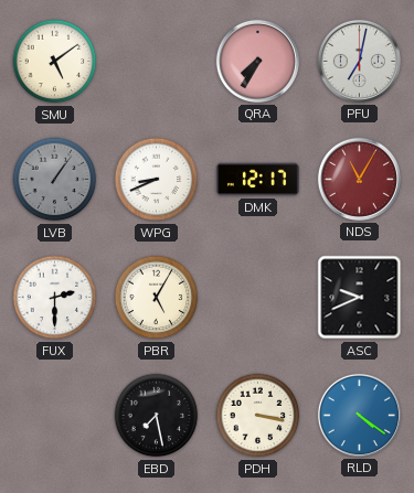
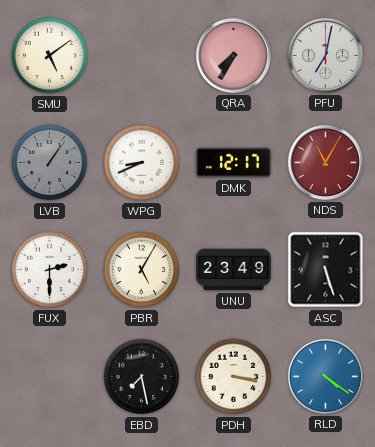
UNU: none -> 23:49 (234, 270)
ASC: 9:41 -> 5:27 (326, 270)
